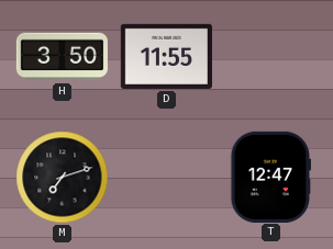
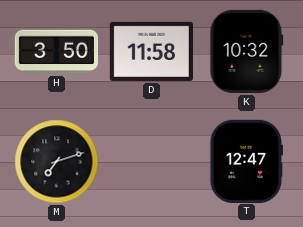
D: 11:55 -> 11:58 (151, 51)
K: none -> 10:32 (247, 51)
